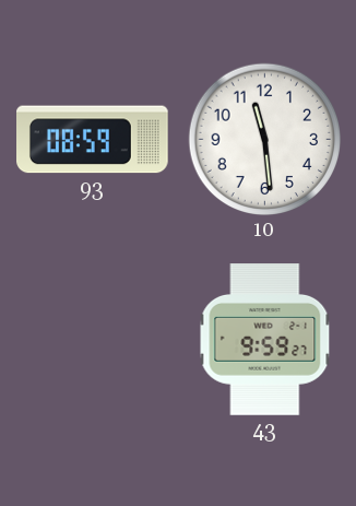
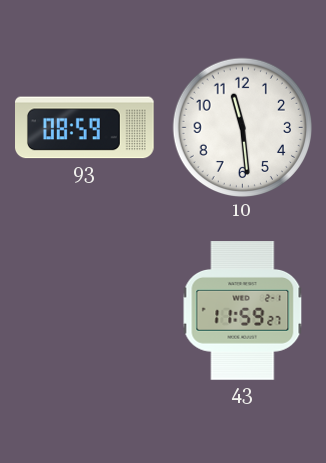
43: 9:59 -> 11:59 (243, 311)
